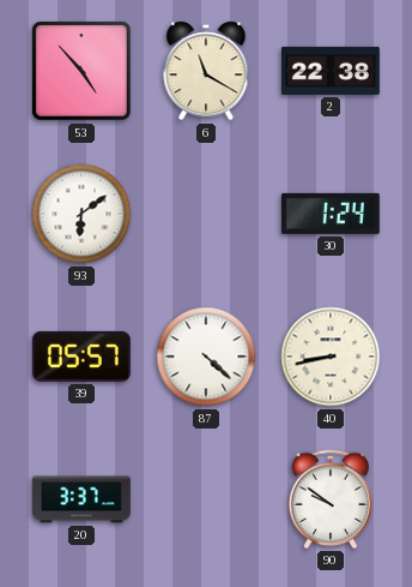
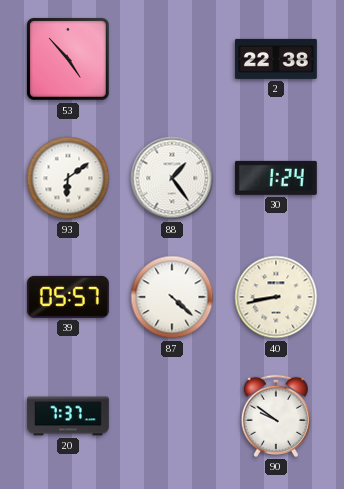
6: 11:20 -> none (206, 71)
88: none -> 1:24 (172, 178)
20: 3:37 -> 7:37 (68, 416)
